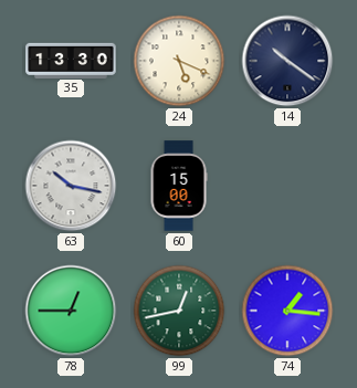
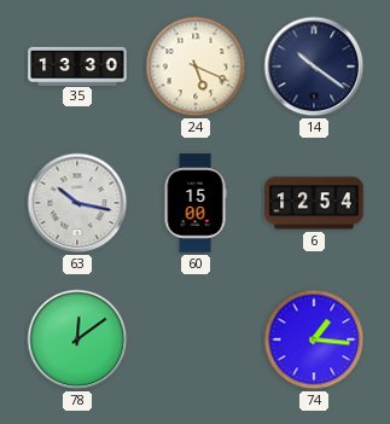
6: none -> 12:54 (314, 203)
78: 12:45 -> 12:09 (77, 339)
99: 12:43 -> none (179, 311)
